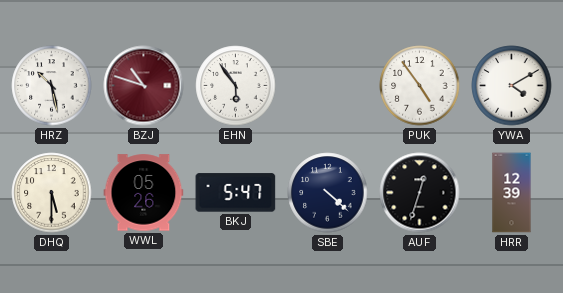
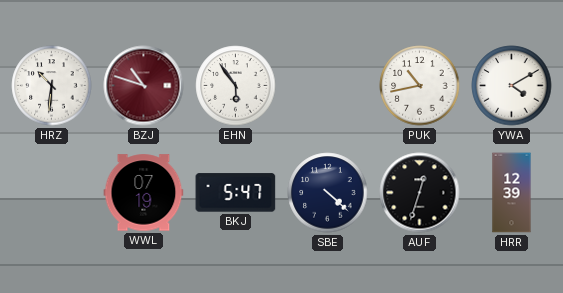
HRZ: 10:28 -> 10:31 (52, 86)
PUK: 4:54 -> 10:43 (420, 86)
DHQ: 5:30 -> none (52, 193)
WWL: 05:26 -> 07:19 (144, 193)
